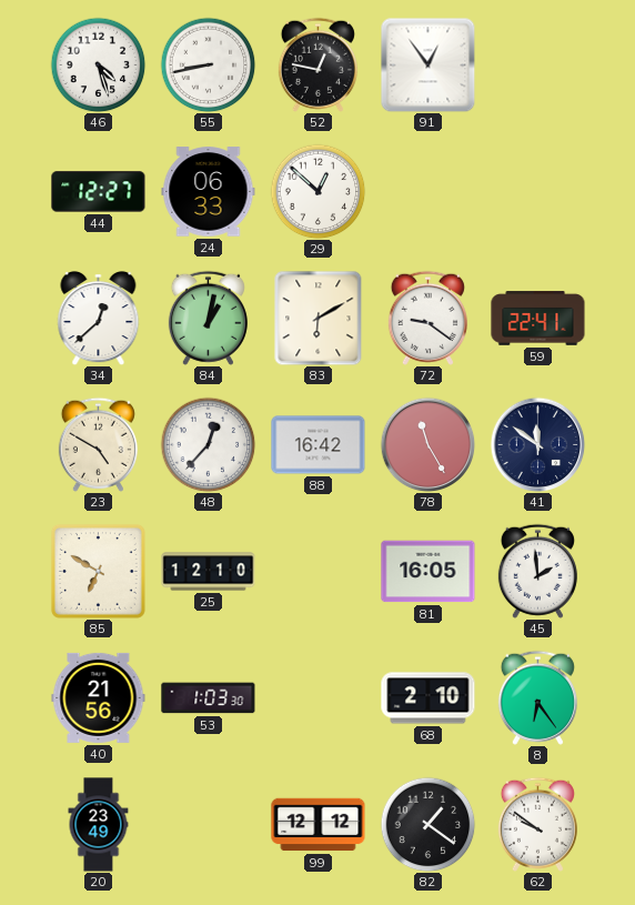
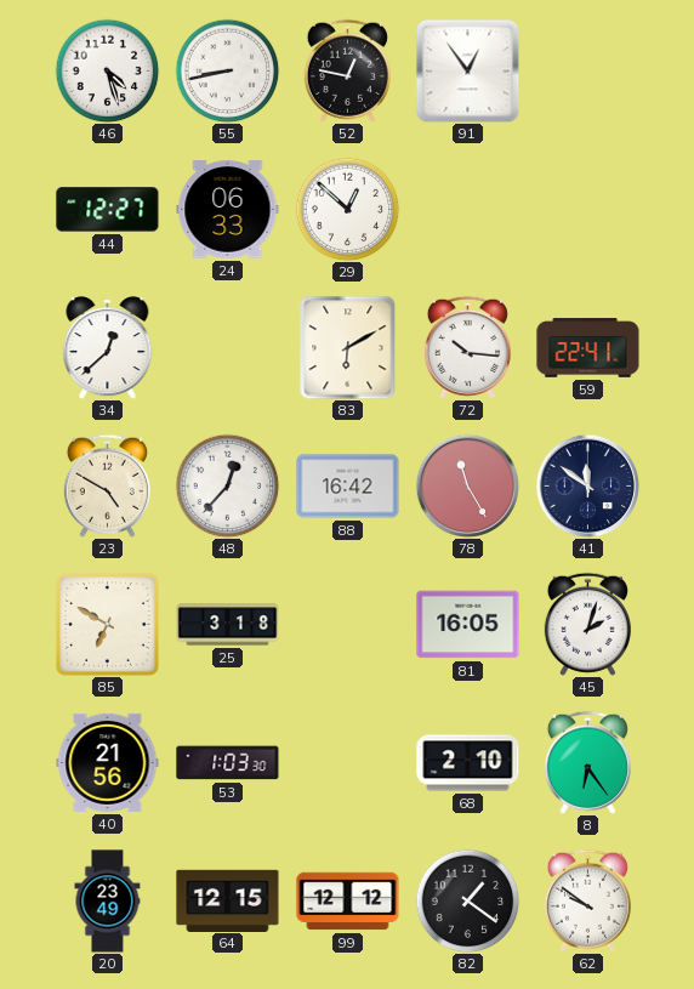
84: 1:02 -> none (208, 318)
72: 9:21 -> 10:16 (467, 347)
25: 12:10 -> 3:18 (228, 625)
45: 1:59 -> 2:03 (587, 624)
64: none -> 12:15 (228, 900)
